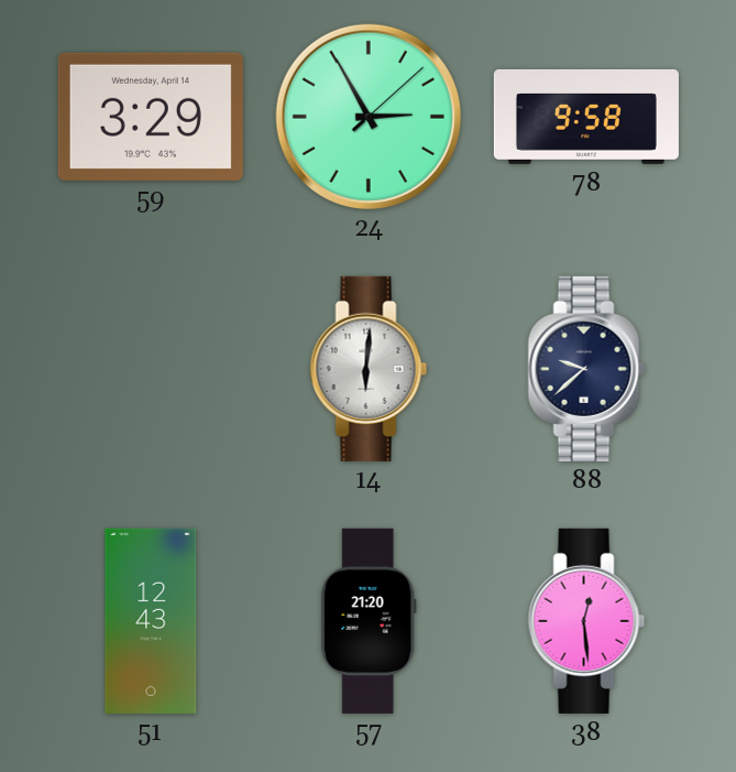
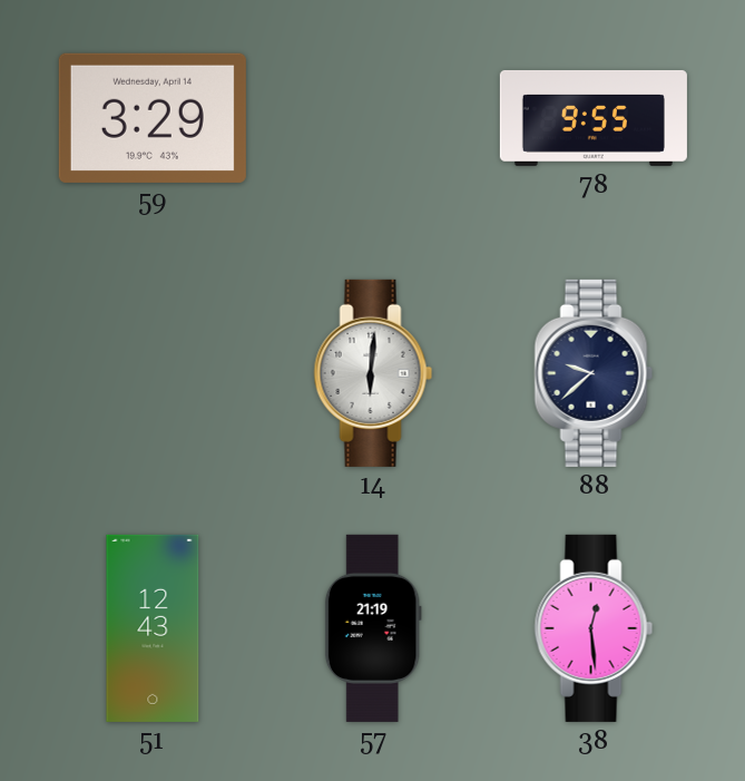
24: 2:55 -> none (369, 117)
78: 9:58 -> 9:55 (594, 118)
57: 21:20 -> 21:19 (373, 628)
